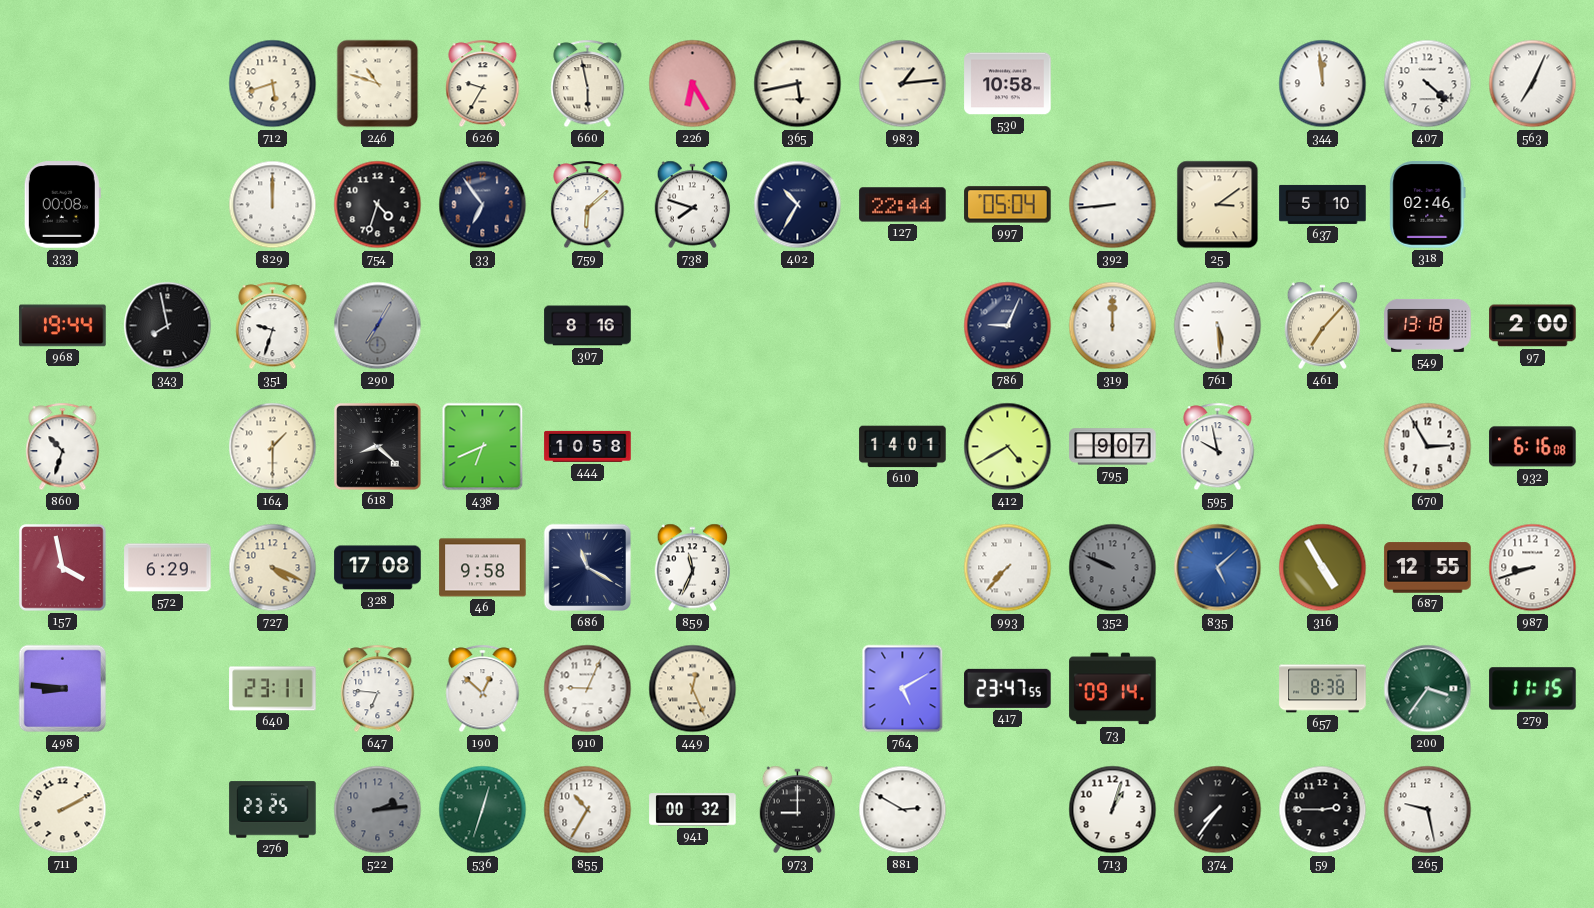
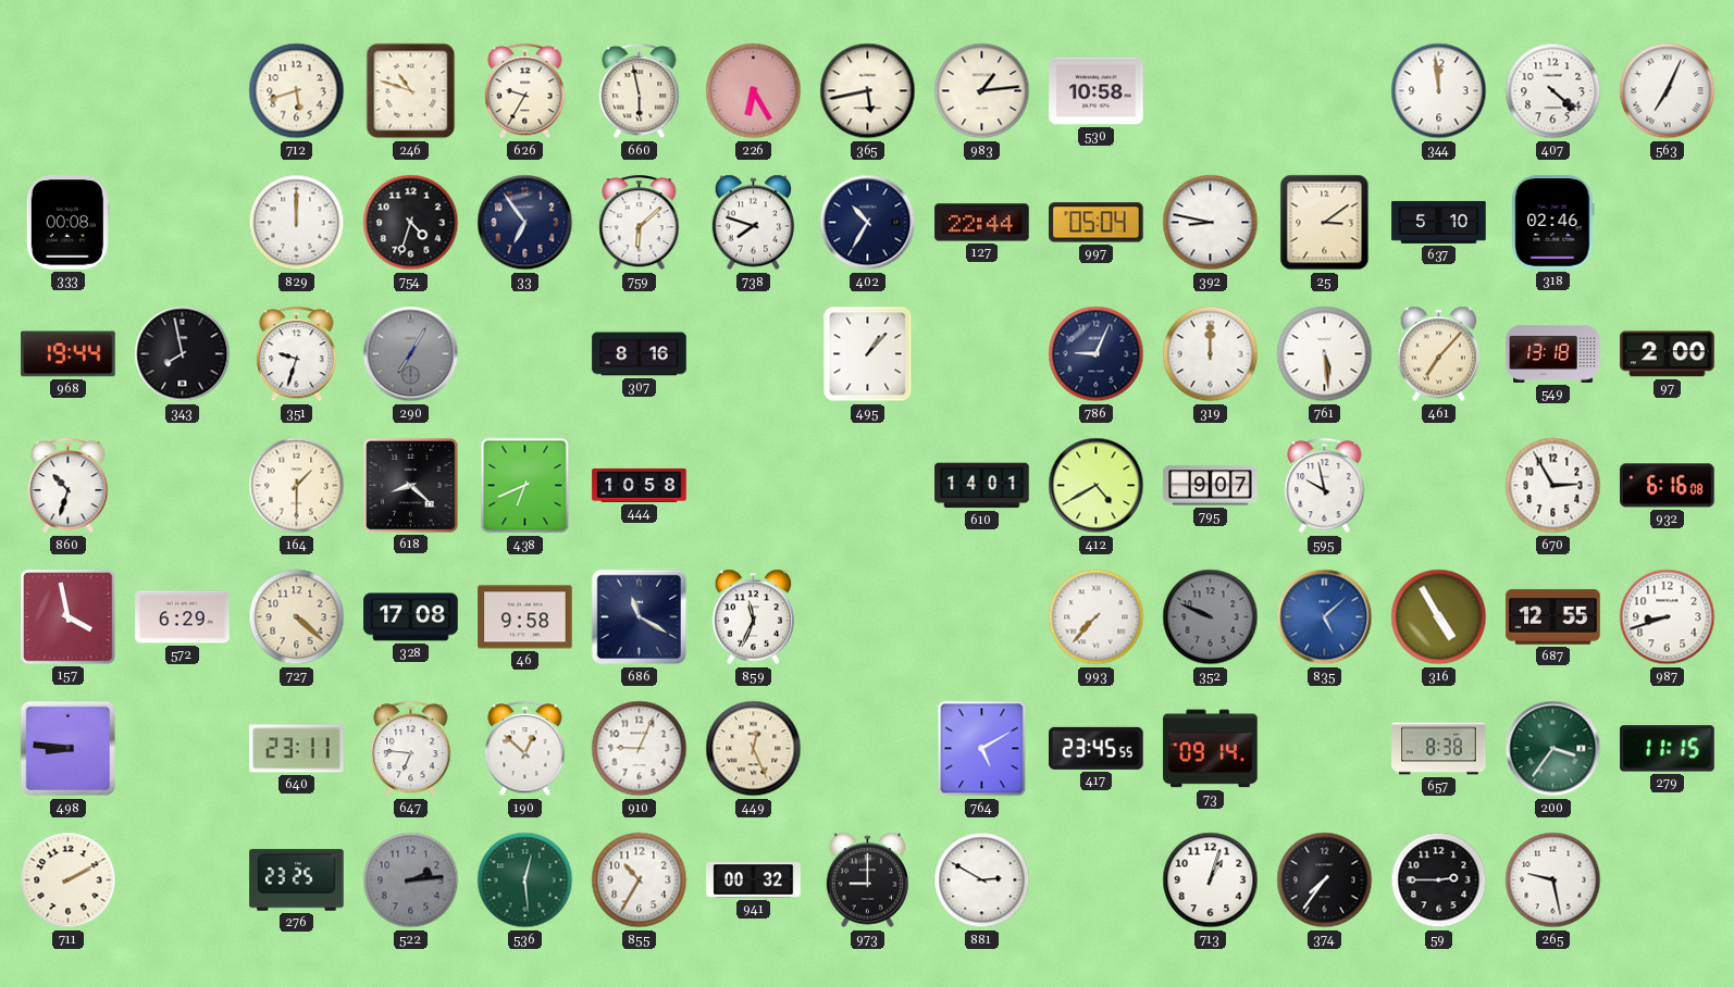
392: 8:44 -> 8:47 (1211, 223)
495: none -> 1:07 (868, 354)
727: 4:19 -> 4:22 (297, 617)
417: 23:47 -> 23:45 (1097, 748)
536: 12:33 -> 12:29 (525, 880)
